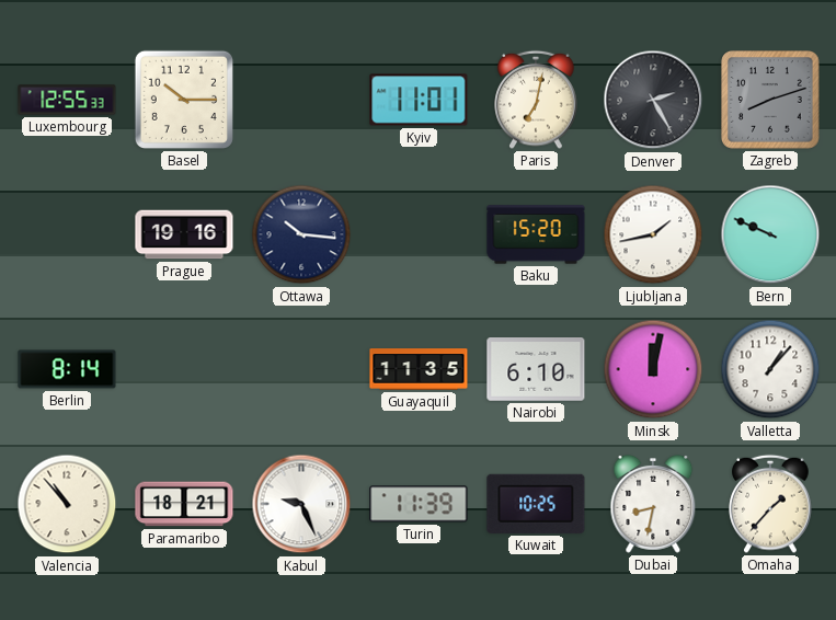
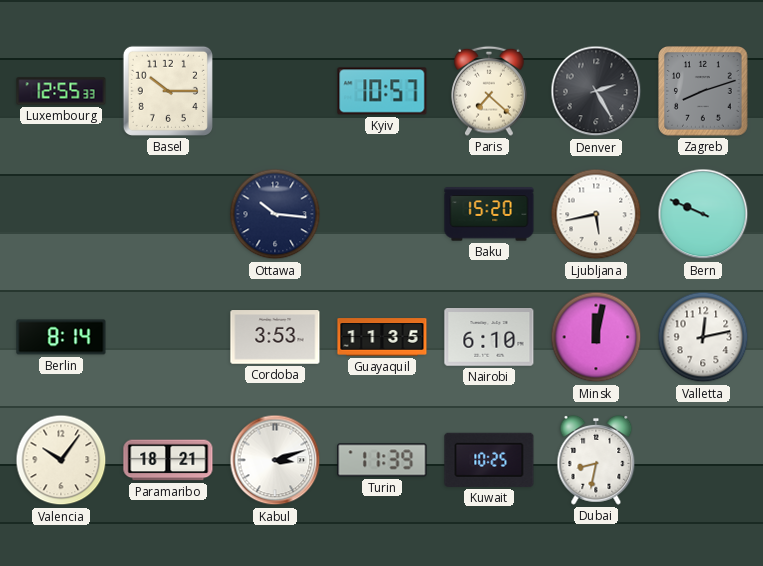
Kyiv: 11:01 -> 10:57 (382, 91)
Paris: 7:02 -> 7:22 (489, 91)
Prague: 19:16 -> none (184, 234)
Ljubljana: 1:43 -> 5:43 (596, 214)
Cordoba: none -> 3:53 (275, 337)
Valletta: 1:07 -> 12:13 (703, 337)
Valencia: 10:53 -> 10:06 (61, 460)
Kabul: 9:26 -> 3:12 (275, 460)
Omaha: 1:37 -> none (770, 504)
